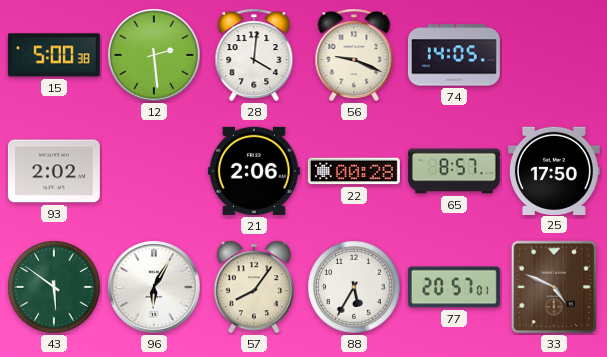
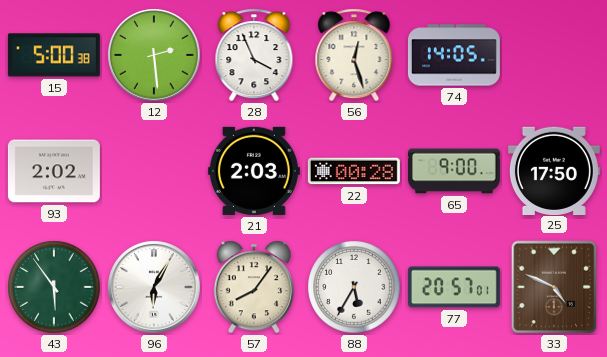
28: 4:01 -> 3:56 (254, 55)
56: 9:19 -> 12:27 (354, 55)
21: 2:06 -> 2:03 (254, 171)
65: 8:57 -> 9:00 (454, 171)
43: 5:51 -> 5:54 (54, 287)
